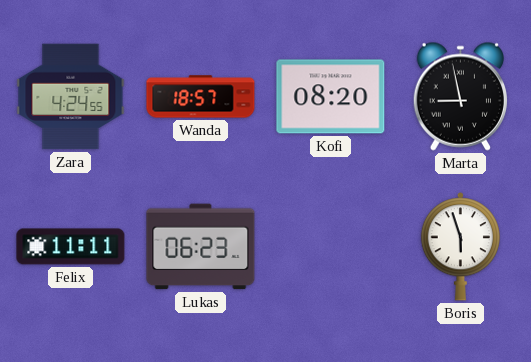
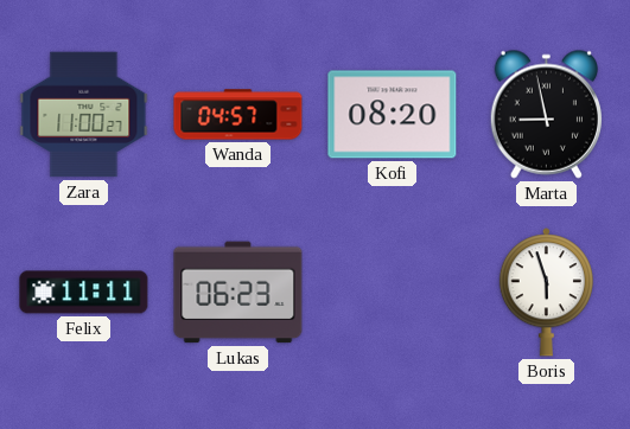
Zara: 4:24 -> 11:00 (84, 115)
Wanda: 18:57 -> 04:57 (238, 115)
